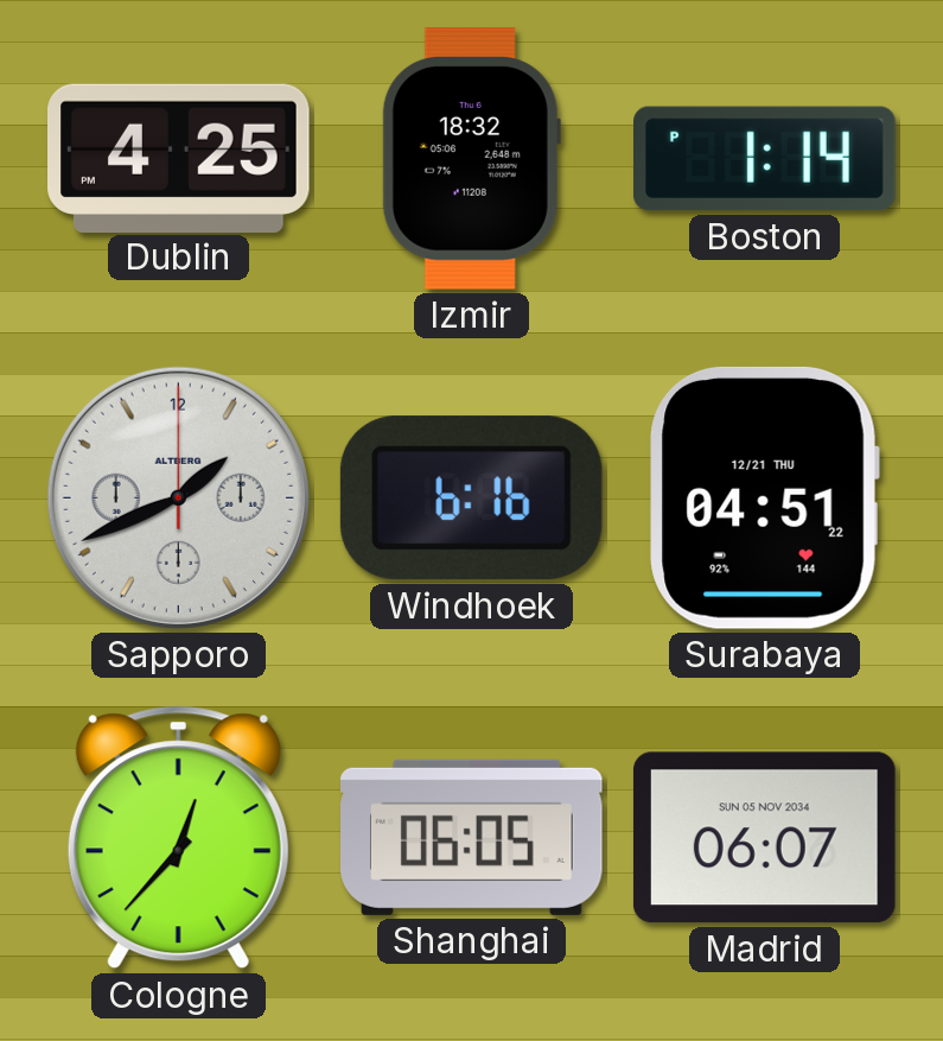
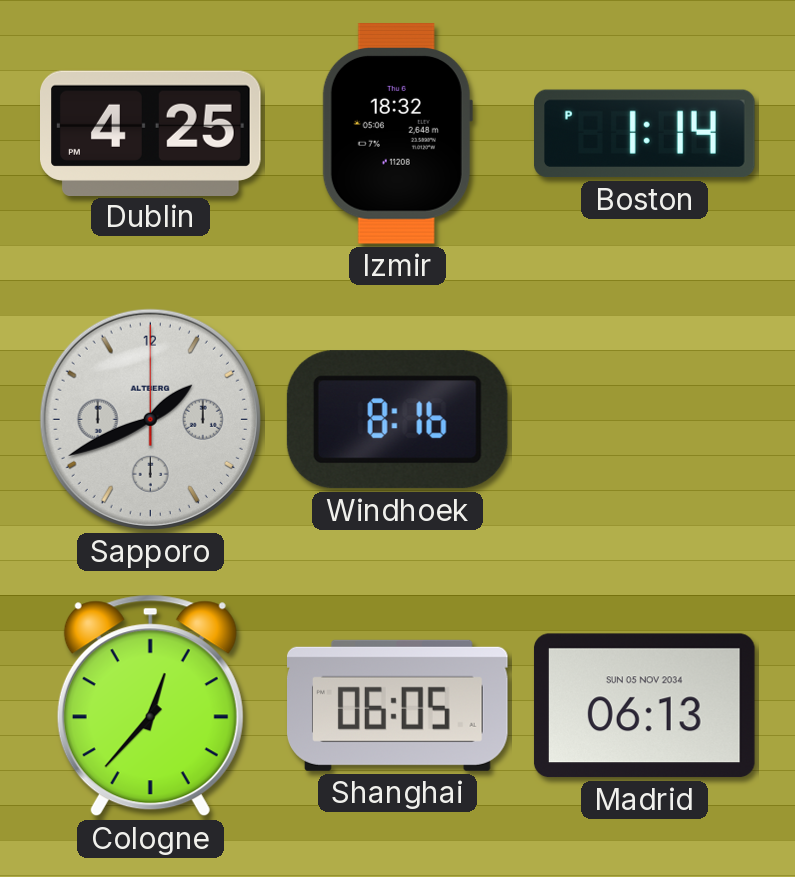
Windhoek: 6:16 -> 8:16 (397, 420)
Surabaya: 04:51 -> none (764, 497)
Madrid: 06:07 -> 06:13 (644, 706)
